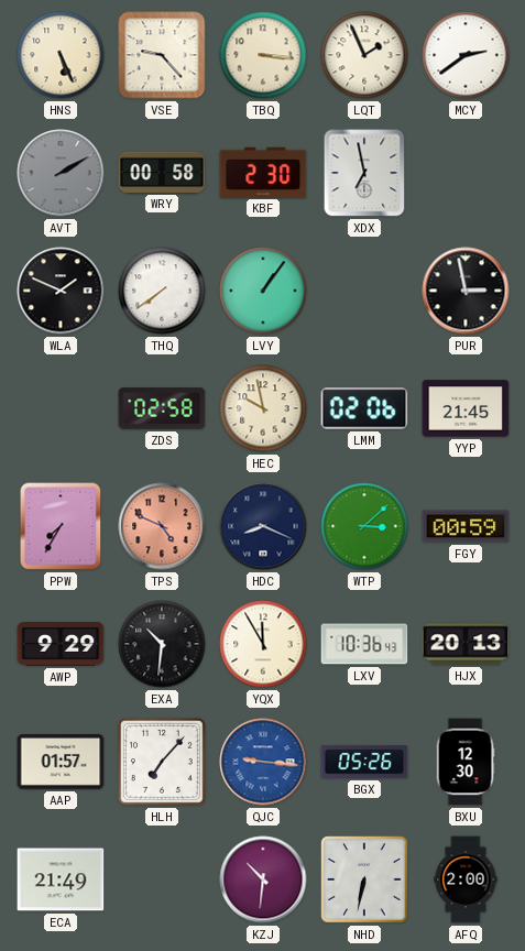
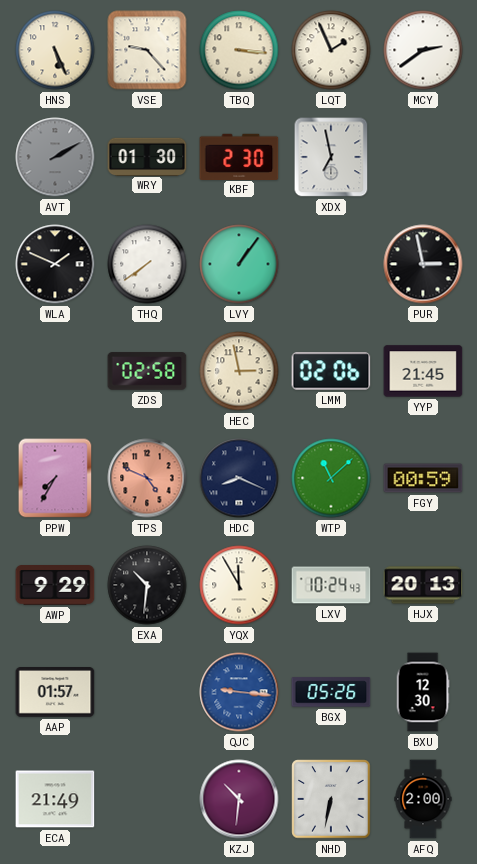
WRY: 00:58 -> 01:30 (147, 156)
HEC: 9:58 -> 2:58 (239, 371)
WTP: 3:08 -> 11:08 (331, 478)
LXV: 10:36 -> 10:24 (331, 585)
HLH: 7:07 -> none (162, 762)
